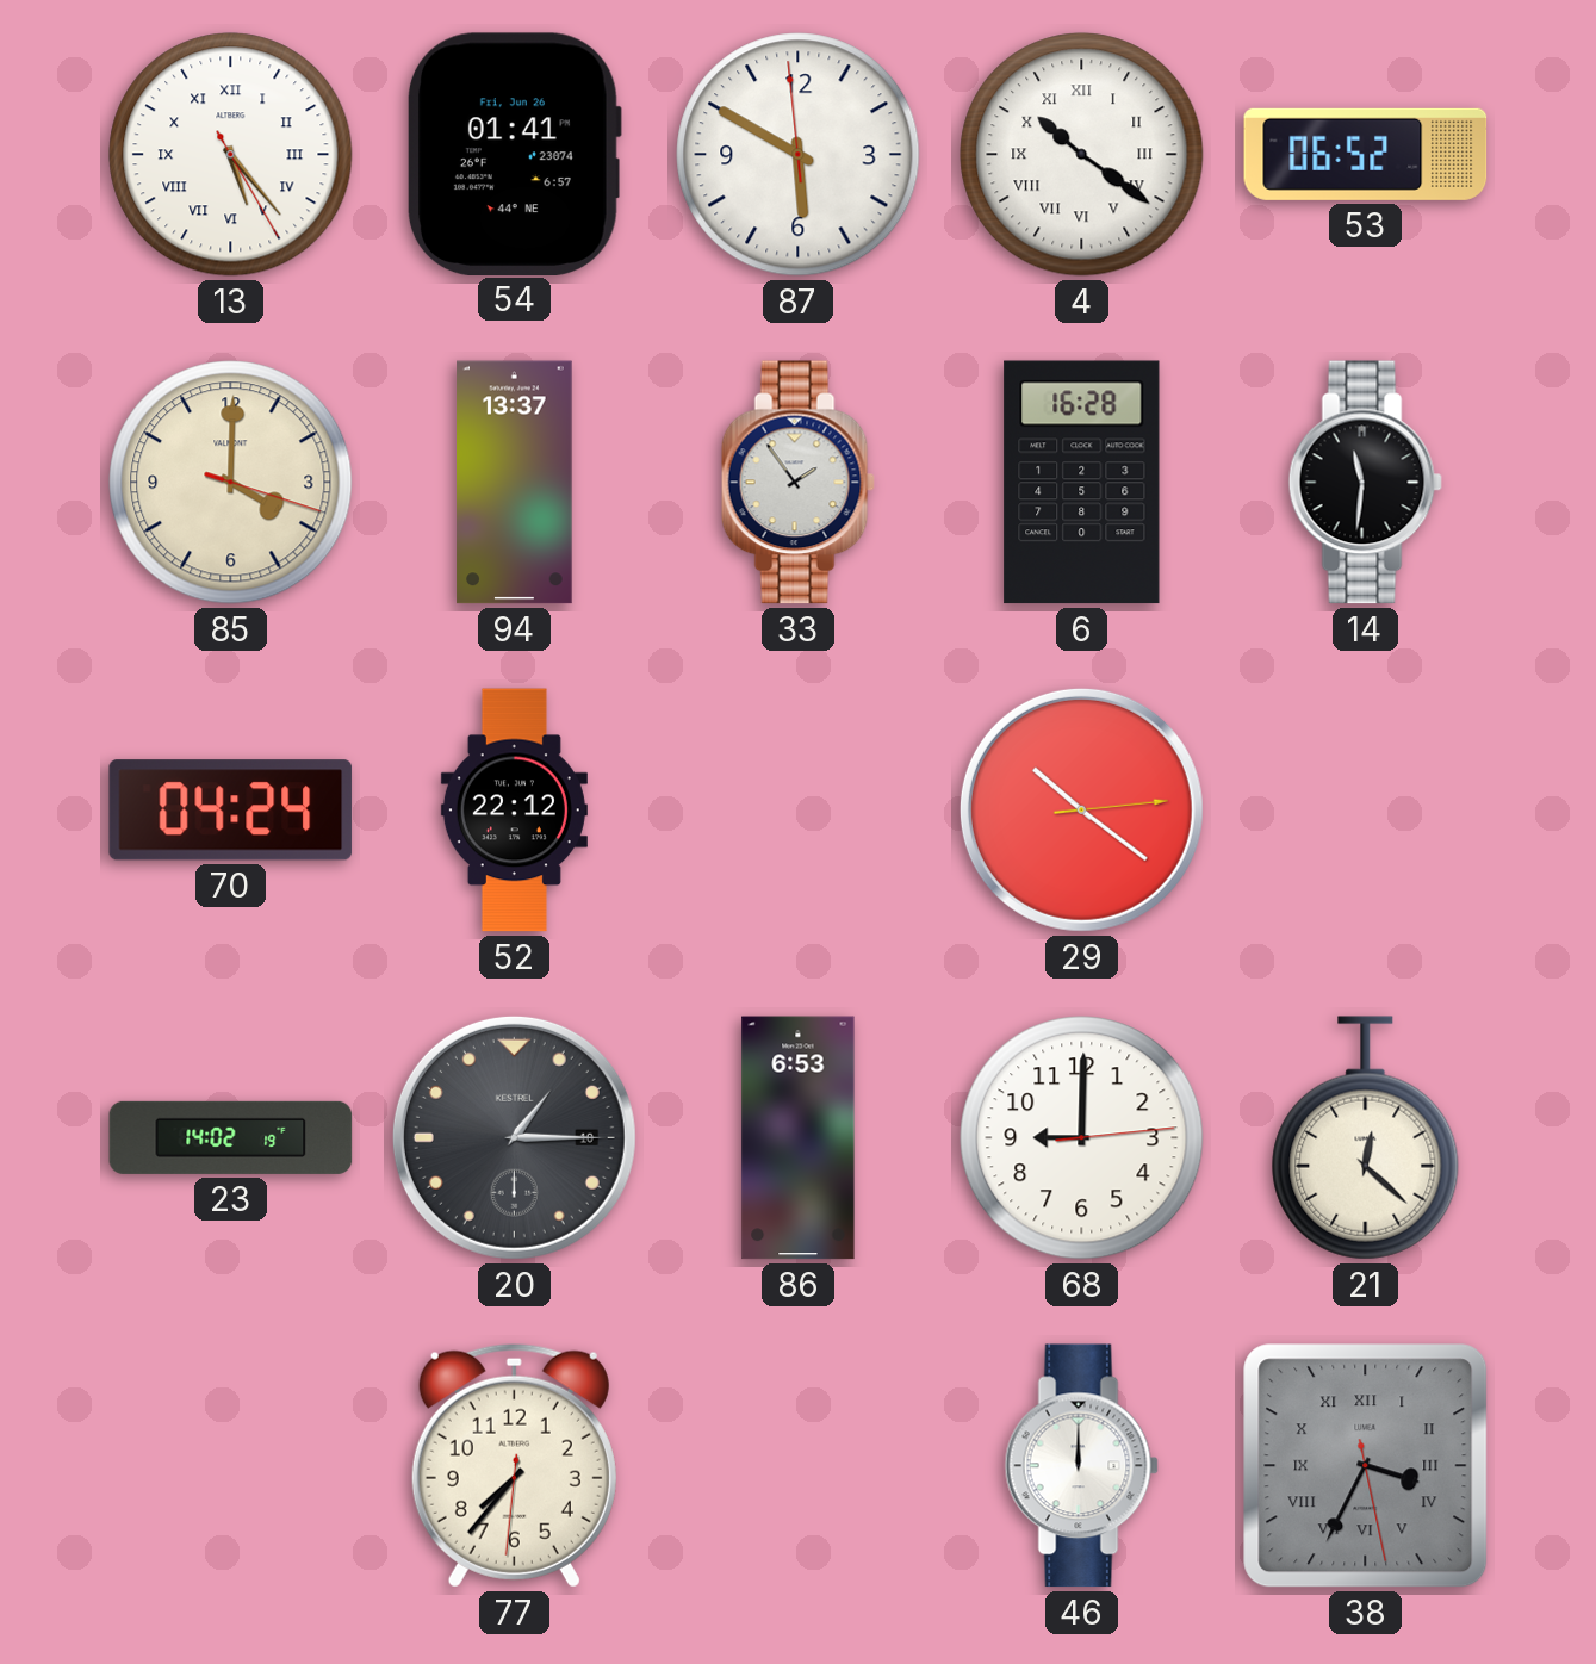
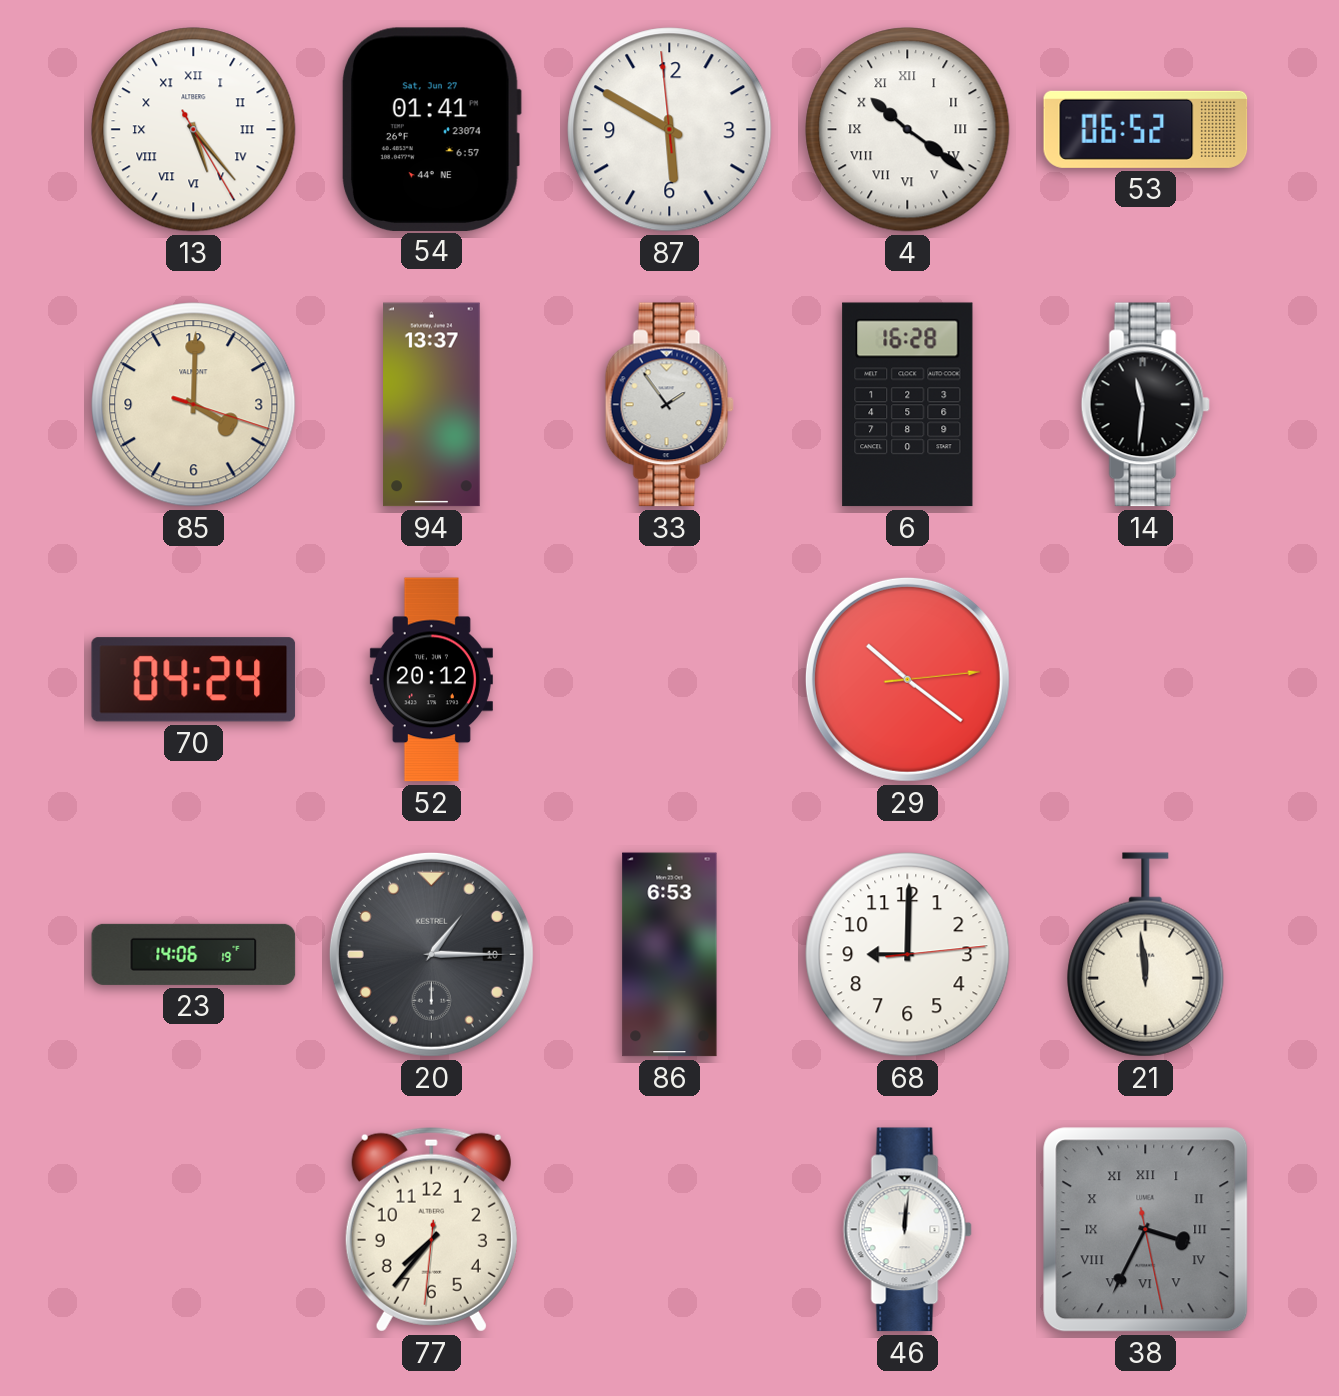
54 date: Fri, Jun 26 -> Sat, Jun 27 (431, 129)
52: 22:12 -> 20:12 (431, 680)
23: 14:02 -> 14:06 (194, 954)
21: 12:22 -> 11:59 (1146, 955)
46: 12:00 -> 12:01 (907, 1230)
